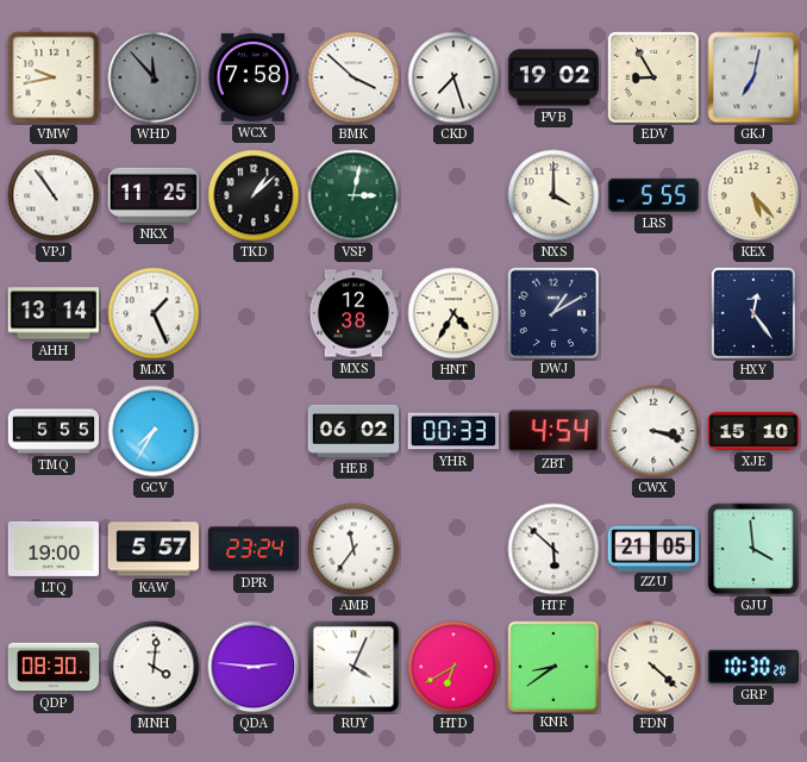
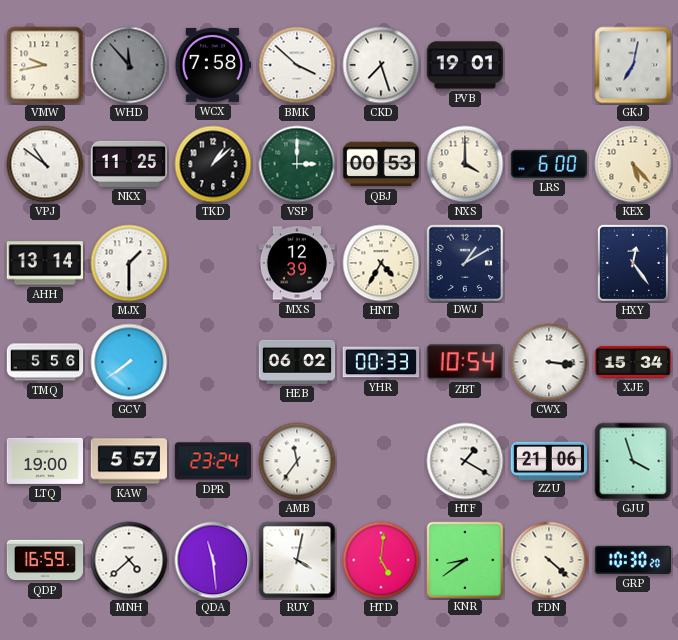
PVB: 19:02 -> 19:01 (464, 65)
EDV: 8:55 -> none (653, 77)
VPJ: 10:54 -> 10:51 (45, 164)
VSP: 3:02 -> 3:00 (297, 164)
QBJ: none -> 00:53 (380, 164)
LRS: 5:55 -> 6:00 (548, 164)
MJX: 1:26 -> 1:30 (129, 263)
MXS: 12:38 -> 12:39 (296, 263)
TMQ: 5:55 -> 5:56 (45, 362)
GCV: 7:35 -> 7:39 (129, 362)
ZBT: 4:54 -> 10:54 (465, 362)
CWX: 3:18 -> 3:16 (549, 362)
XJE: 15:10 -> 15:34 (633, 362)
HTF: 5:52 -> 1:20 (465, 461)
ZZU: 21:05 -> 21:06 (548, 460)
GJU: 3:59 -> 3:57 (633, 461)
QDP: 08:30 -> 16:59 (45, 560)
MNH: 4:01 -> 4:38 (129, 560)
QDA: 2:46 -> 11:29 (213, 560)
RUY: 4:04 -> 4:02 (297, 560)
HTD: 6:40 -> 5:01 (381, 560)
